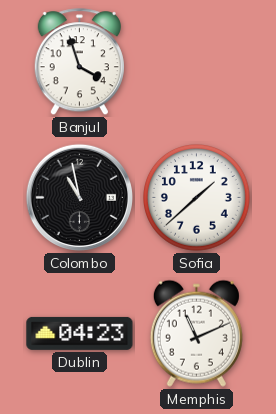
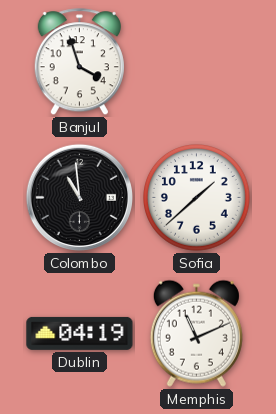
Colombo: 10:58 -> 10:59 (79, 197)
Dublin: 04:23 -> 04:19 (80, 333)
